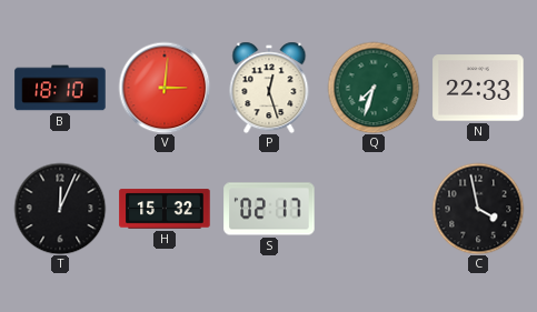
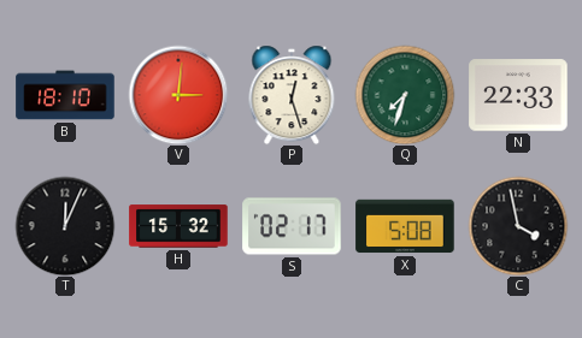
X: none -> 5:08 (405, 226)
